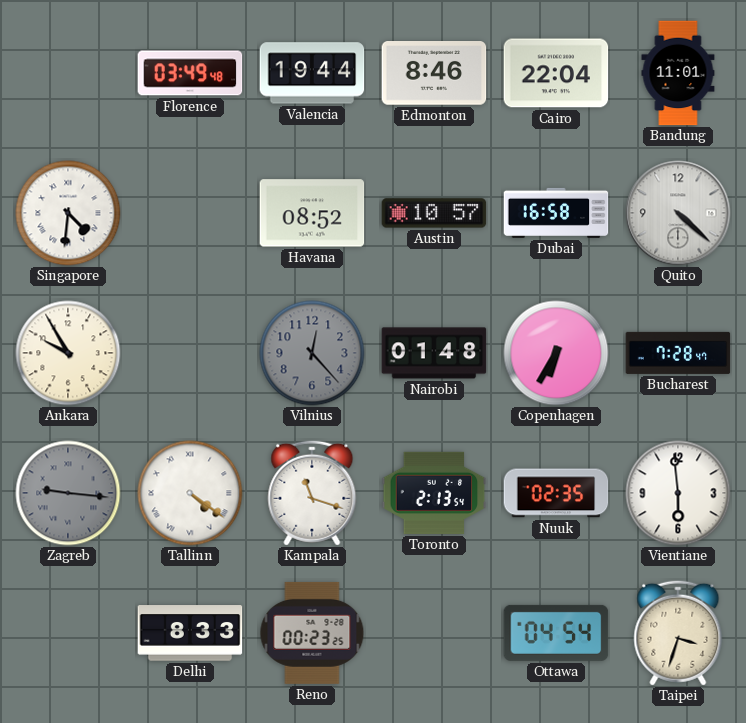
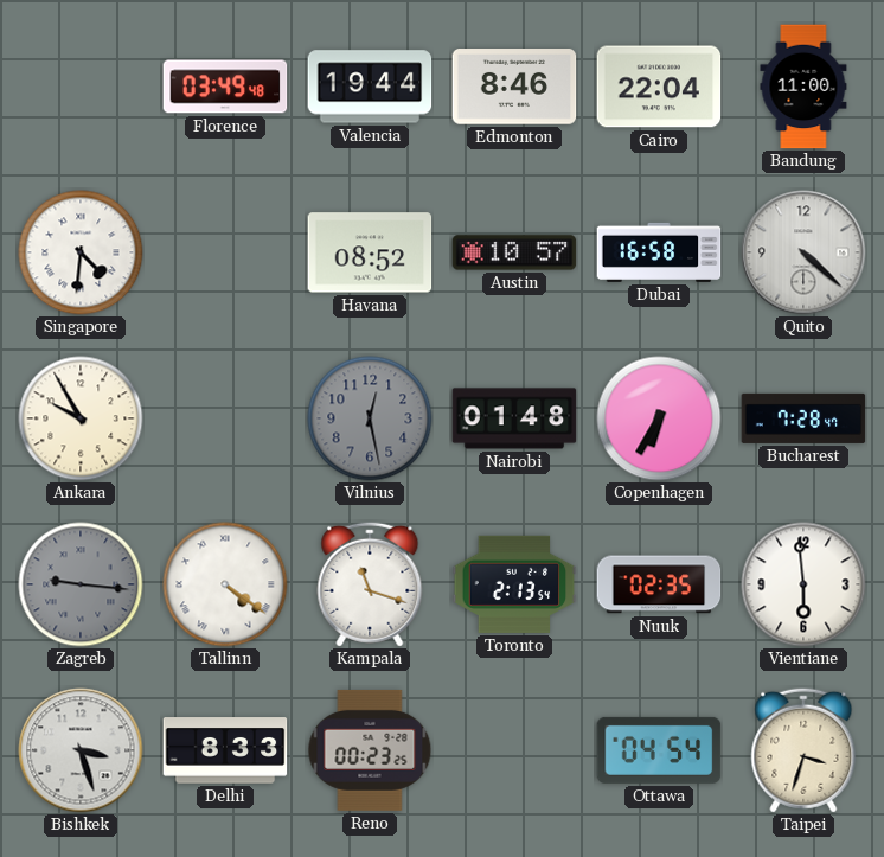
Bandung: 11:01 -> 11:00 (803, 87)
Vilnius: 12:23 -> 12:28 (370, 418)
Bishkek: none -> 3:27 (81, 750)
